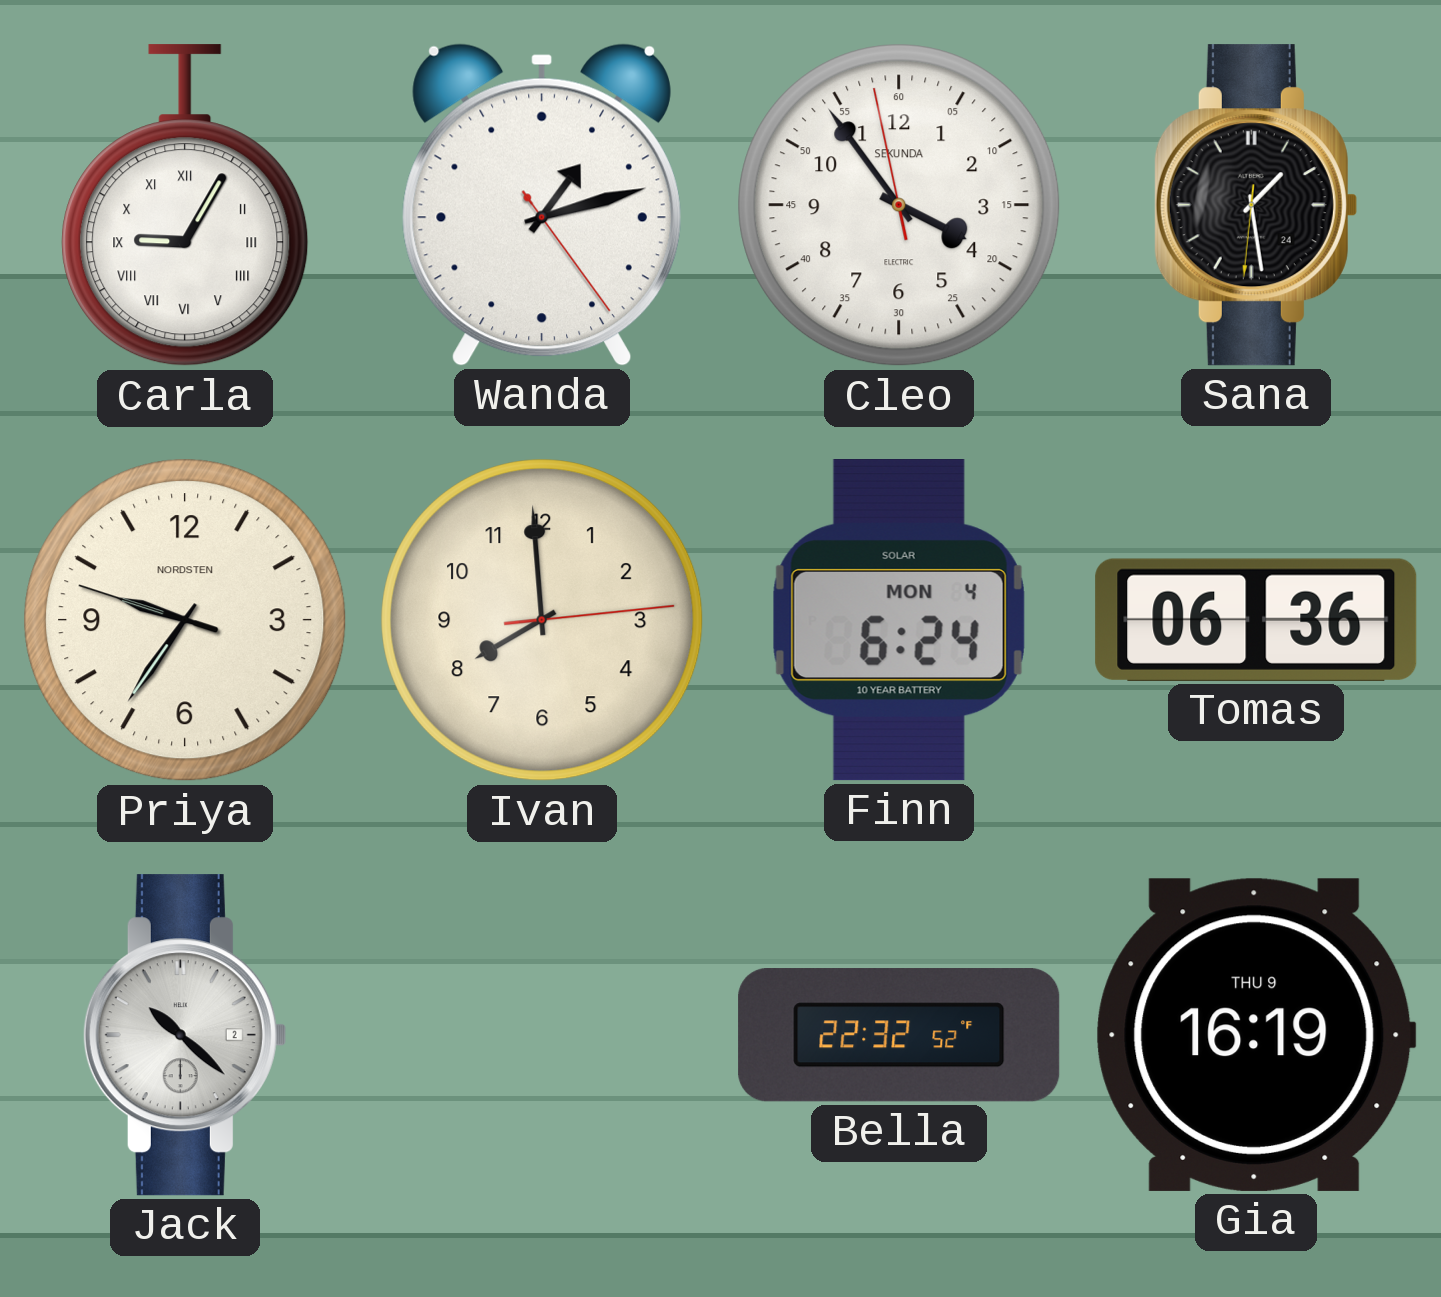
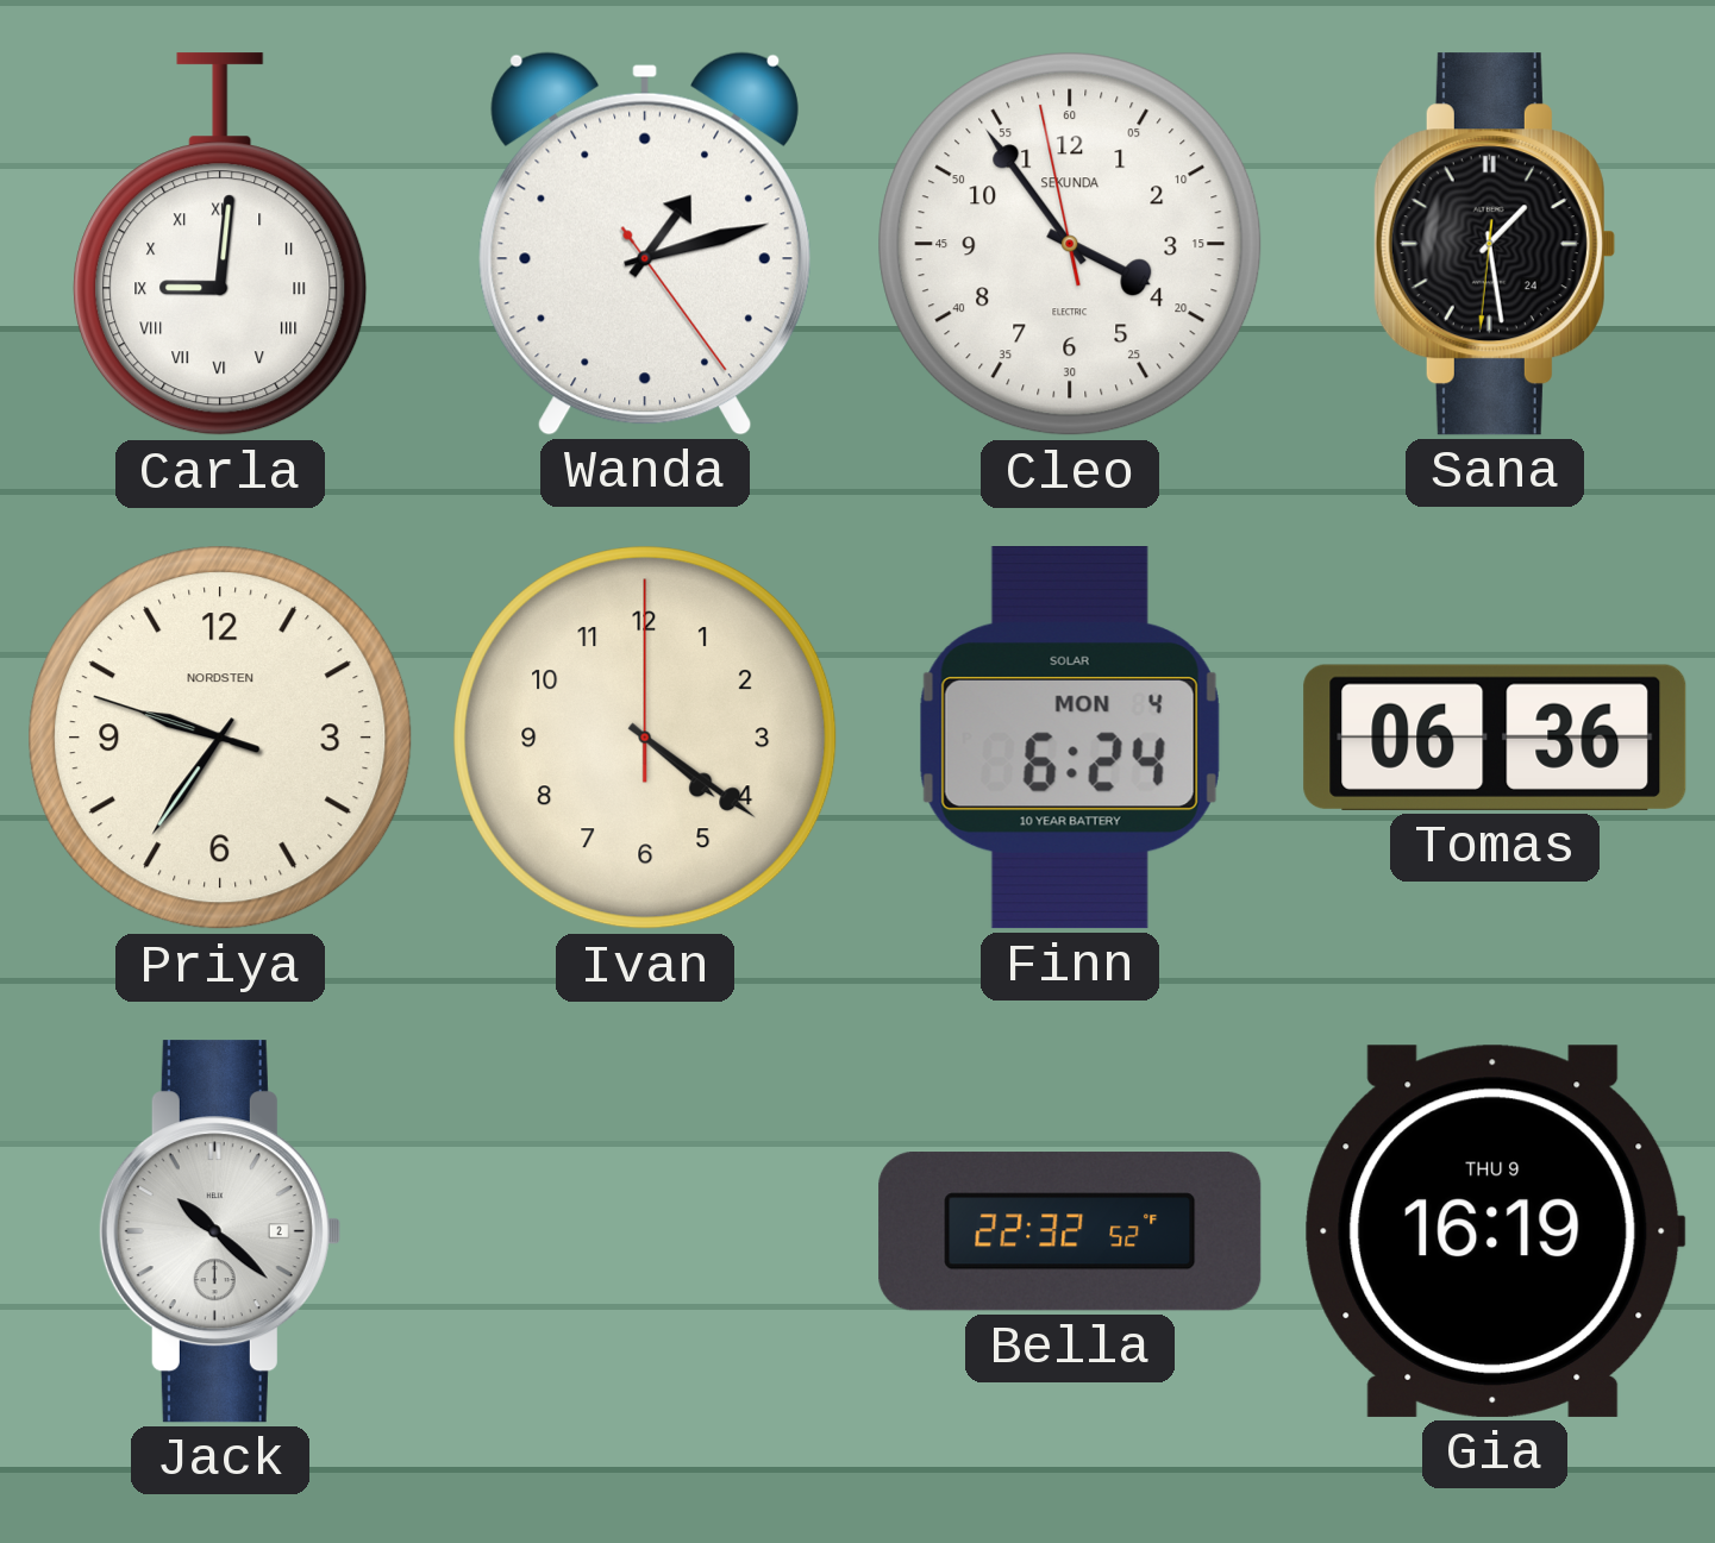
Carla: 9:05 -> 9:01 (220, 245)
Ivan: 7:59 -> 4:21 (645, 738)
